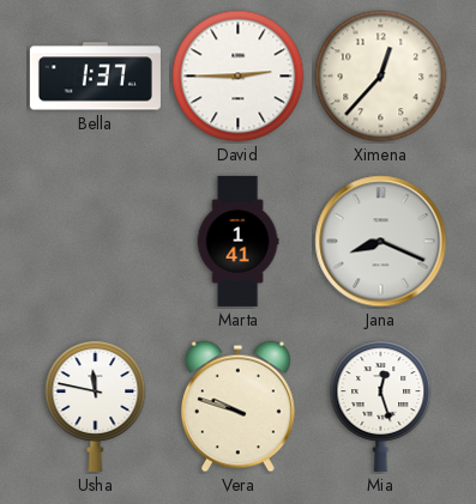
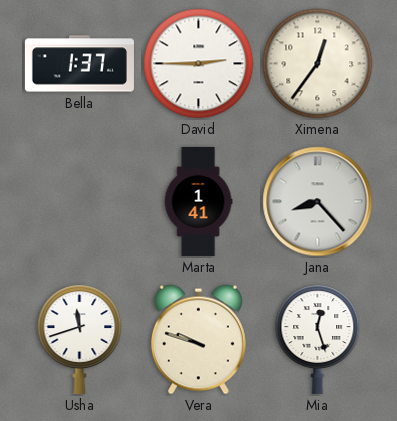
Ximena: 12:37 -> 12:36 (318, 64)
Jana: 8:19 -> 8:23 (318, 202)
Usha: 11:47 -> 11:42 (80, 339)
